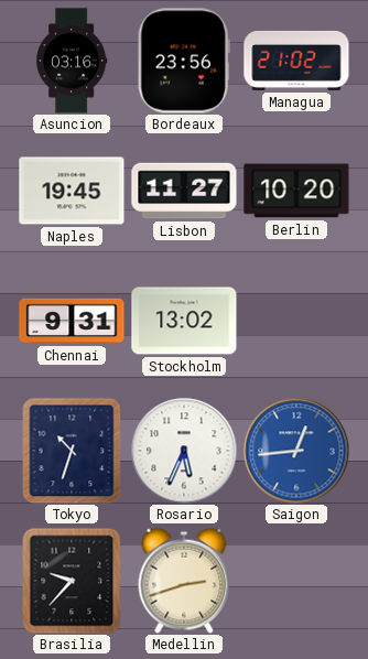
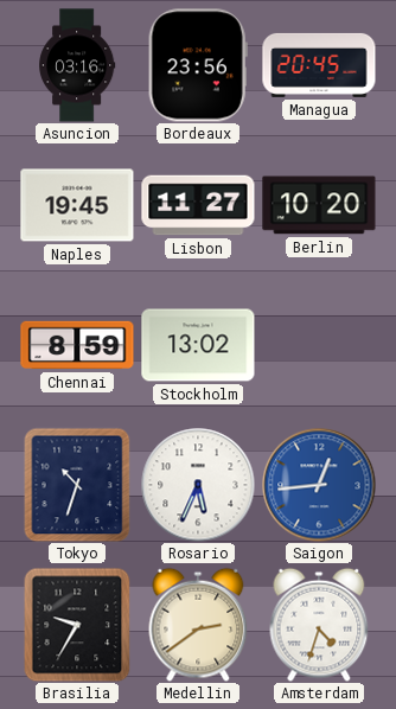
Managua: 21:02 -> 20:45 (319, 65)
Chennai: 9:31 -> 8:59 (77, 345)
Brasilia: 9:37 -> 9:35 (77, 625)
Medellin: 2:42 -> 2:39 (198, 625)
Amsterdam: none -> 4:33 (319, 625)
